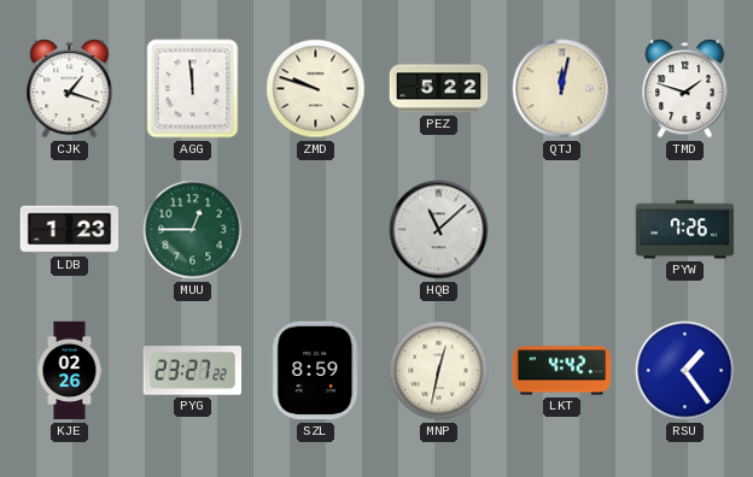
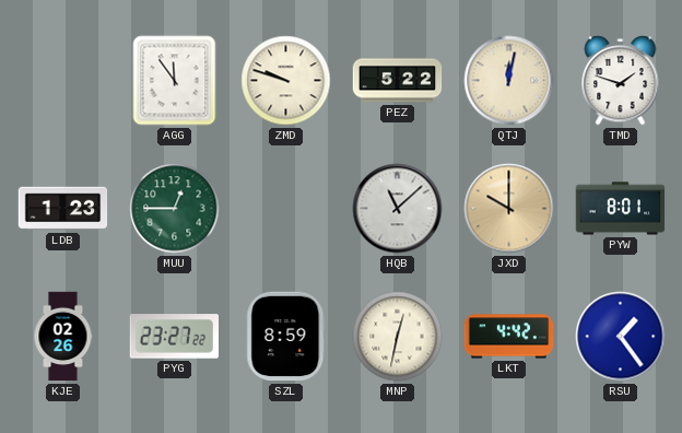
CJK: 1:18 -> none (70, 89)
AGG: 11:59 -> 11:54 (175, 81)
JXD: none -> 10:00 (509, 209)
PYW: 7:26 -> 8:01 (621, 209)
